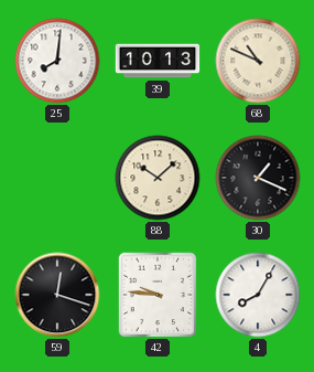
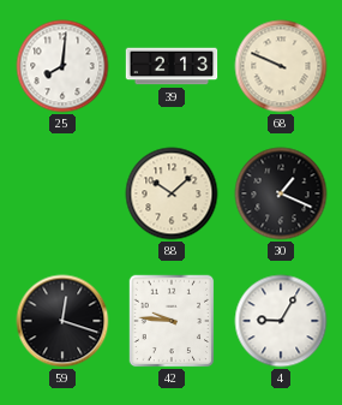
39: 10:13 -> 2:13 (172, 66)
68: 10:49 -> 9:49 (281, 66)
4: 8:05 -> 9:05 (281, 321)
